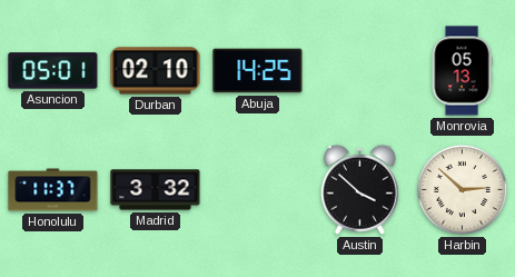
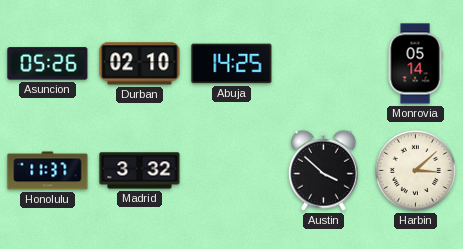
Asuncion: 05:01 -> 05:26 (48, 64)
Monrovia: 05:13 -> 05:14 (415, 64)
Harbin: 2:52 -> 3:08 (415, 170)
